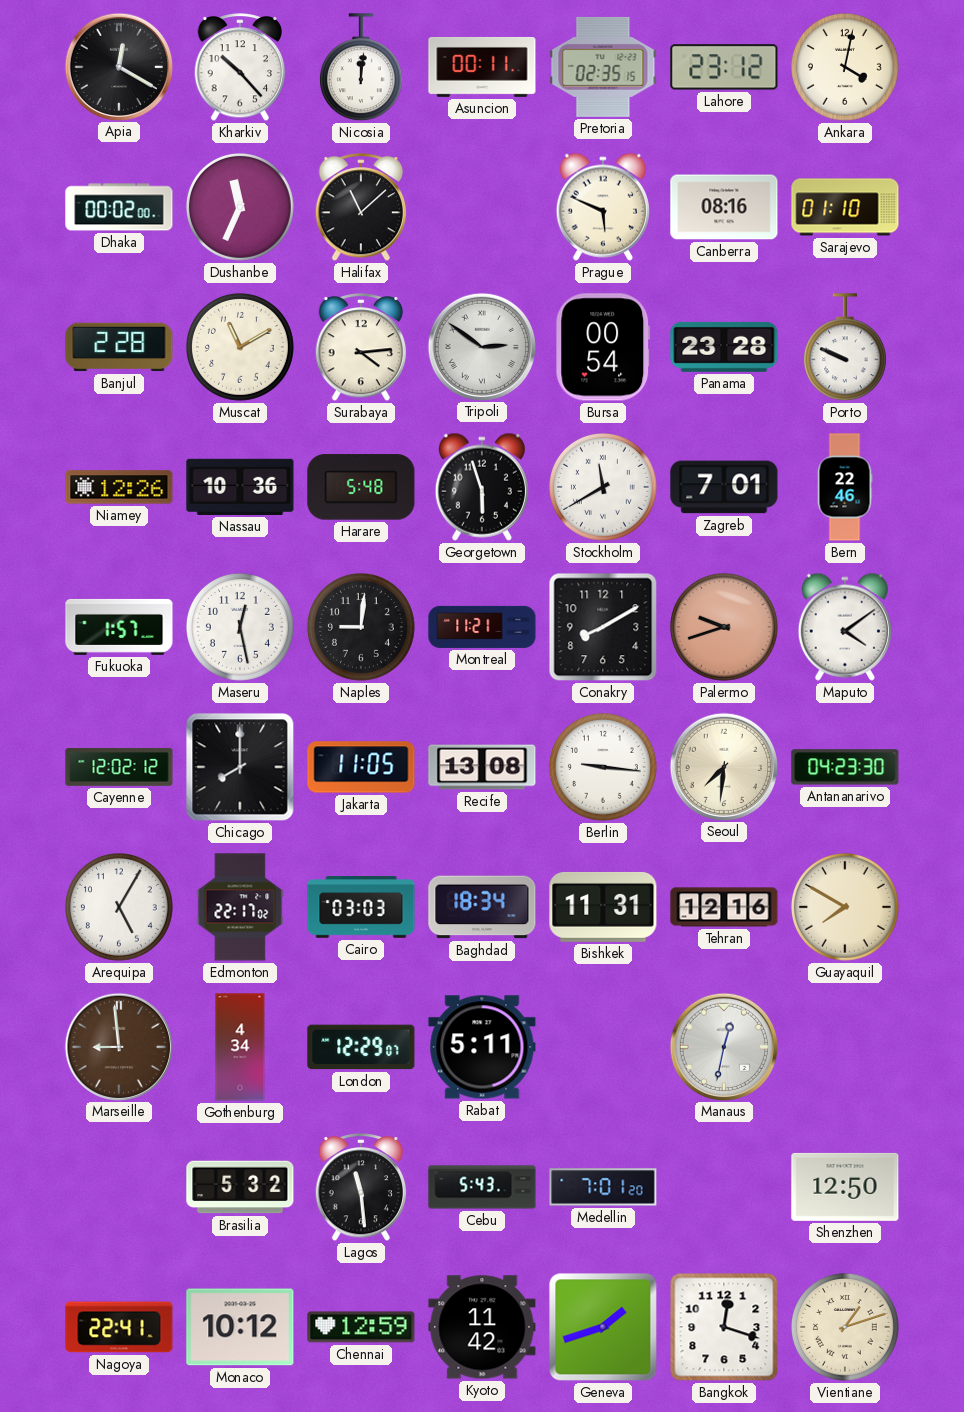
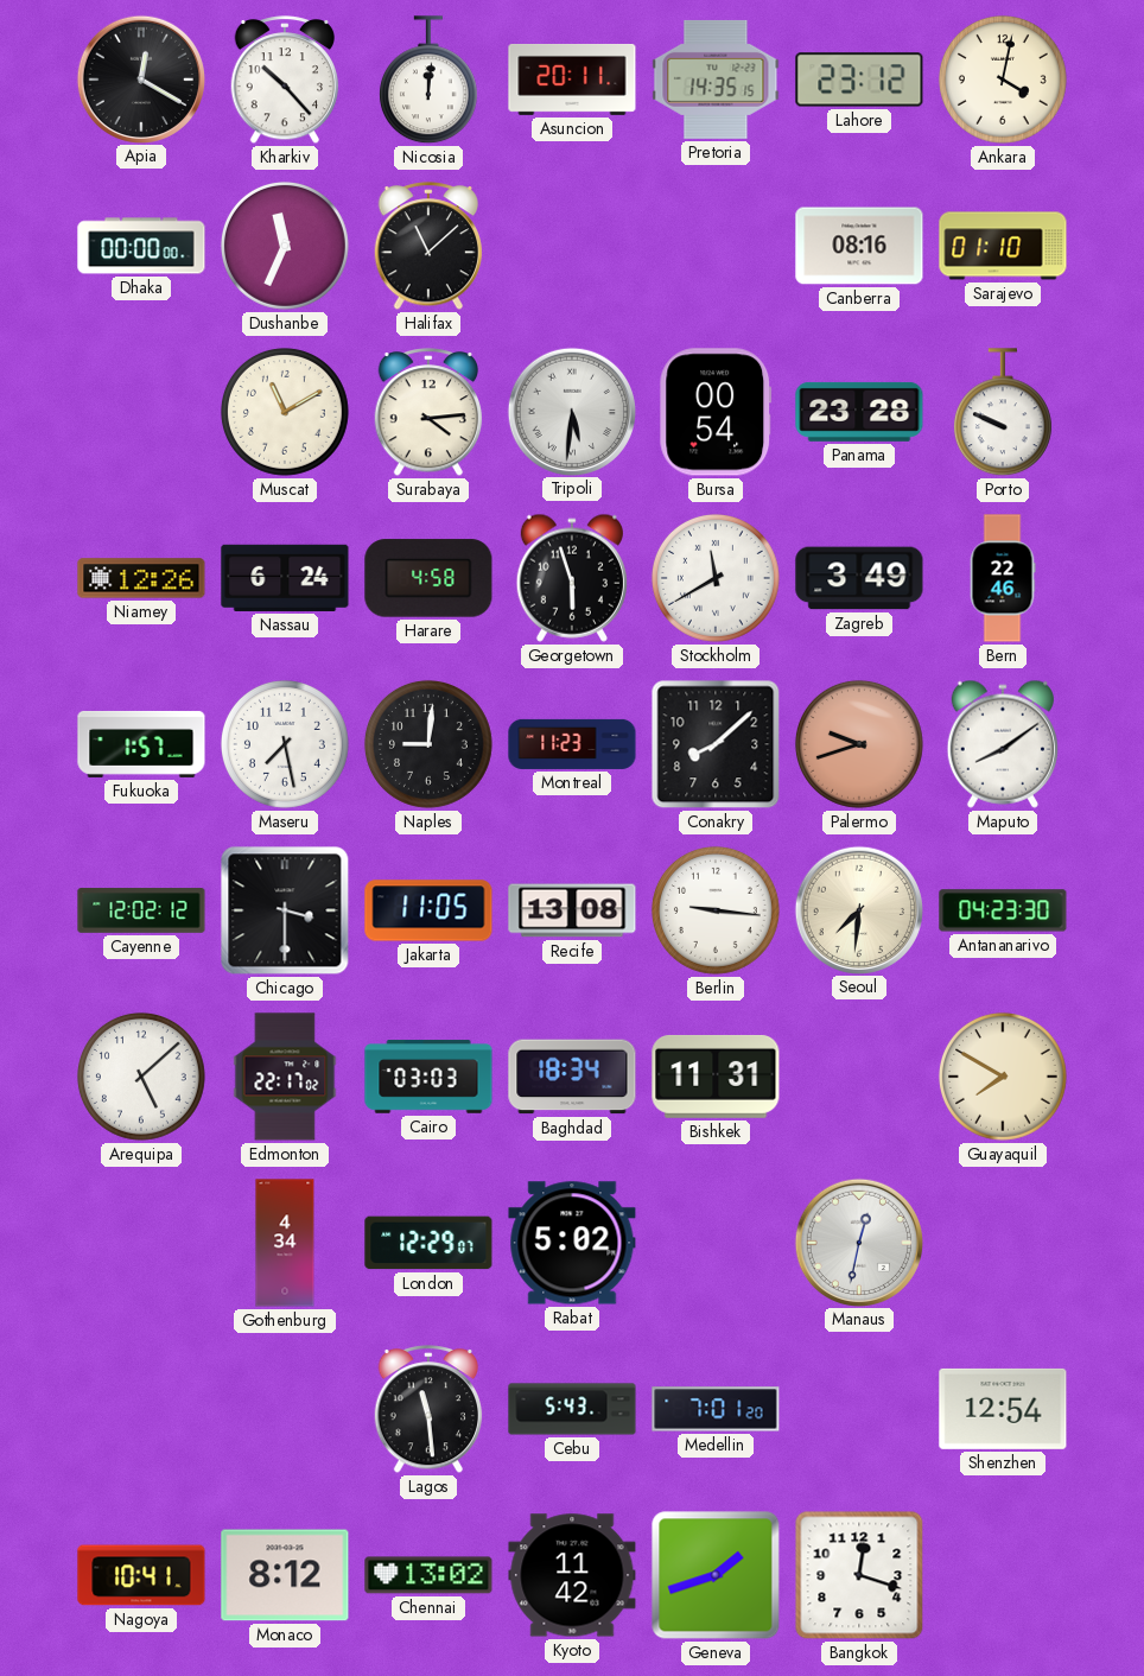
Asuncion: 00:11 -> 20:11 (572, 80)
Pretoria: 02:35 -> 14:35 (716, 80)
Dhaka: 00:02 -> 00:00 (141, 246)
Prague: 5:49 -> none (603, 207)
Banjul: 2:28 -> none (119, 347)
Tripoli: 2:51 -> 5:31 (571, 411)
Nassau: 10:36 -> 6:24 (285, 578)
Harare: 5:48 -> 4:58 (428, 578)
Zagreb: 7:01 -> 3:49 (859, 578)
Maseru: 12:28 -> 7:28 (285, 744)
Montreal: 11:21 -> 11:23 (572, 744)
Conakry: 8:10 -> 8:08 (716, 744)
Maputo: 4:09 -> 8:09 (1003, 744)
Chicago: 8:00 -> 3:30 (285, 910)
Arequipa: 5:05 -> 5:08 (141, 1077)
Tehran: 12:16 -> none (724, 907)
Marseille: 8:59 -> none (118, 1046)
Rabat: 5:11 -> 5:02 (572, 1243)
Brasilia: 5:32 -> none (240, 1187)
Shenzhen: 12:50 -> 12:54 (1003, 1409)
Nagoya: 22:41 -> 10:41 (141, 1575)
Monaco: 10:12 -> 8:12 (285, 1575)
Chennai: 12:59 -> 13:02 (428, 1575)
Vientiane: 1:12 -> none (845, 1327)
